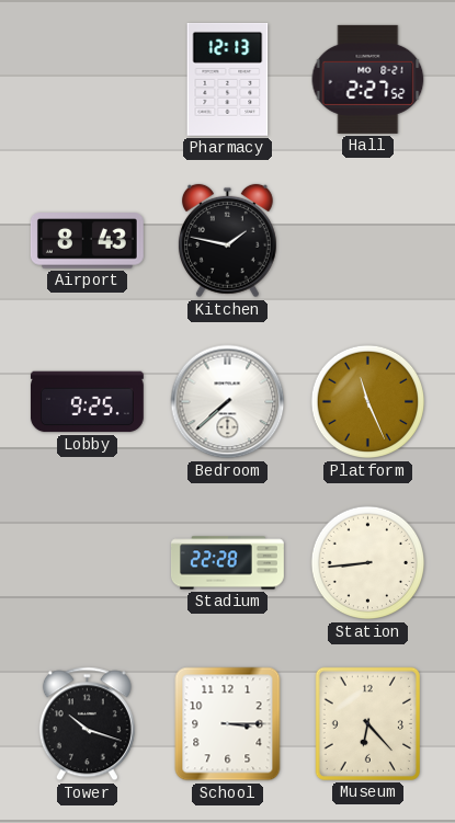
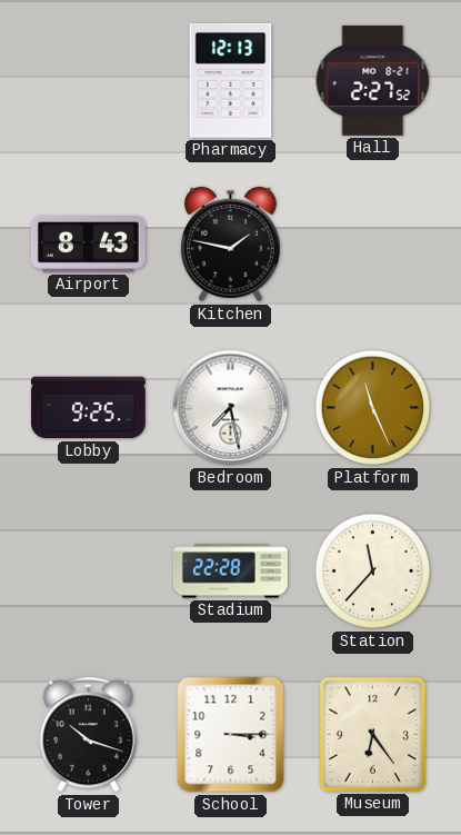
Bedroom: 7:38 -> 7:28 (231, 408)
Station: 8:44 -> 11:37 (373, 571)
Museum: 6:23 -> 6:24 (372, 734)
